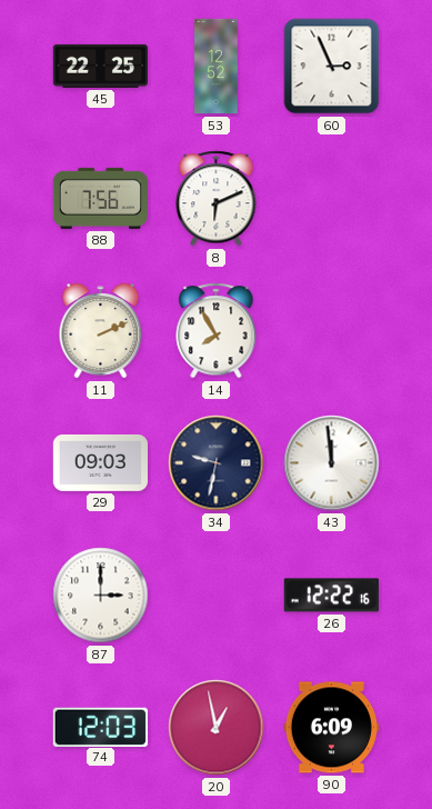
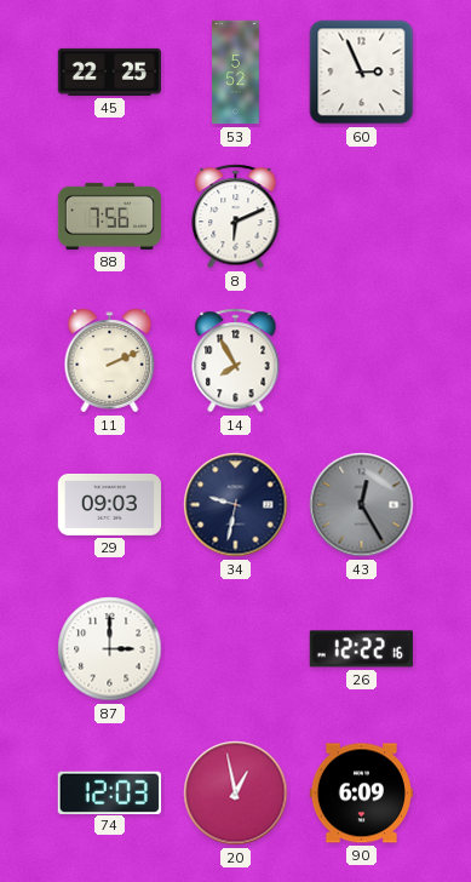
53: 12:52 -> 5:52 (236, 73)
43: 11:59 -> 12:25 (362, 505)
43 dial: white -> grey (362, 505)
